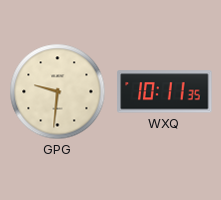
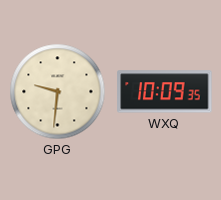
WXQ: 10:11 -> 10:09 (165, 92)
